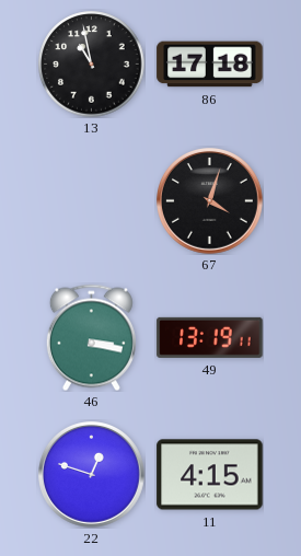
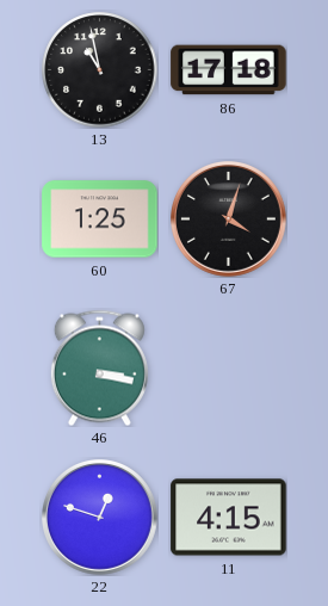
60: none -> 1:25 (100, 219)
49: 13:19 -> none (210, 337)
